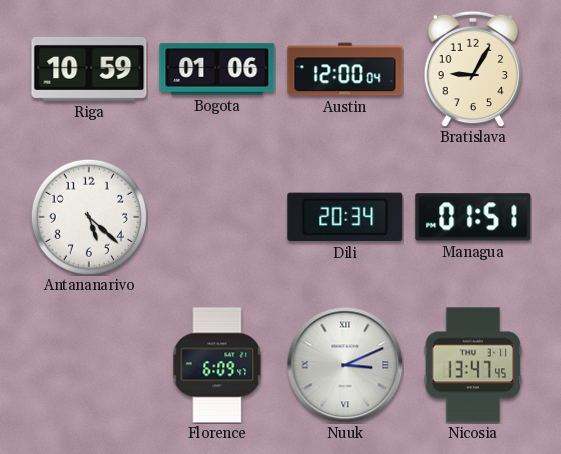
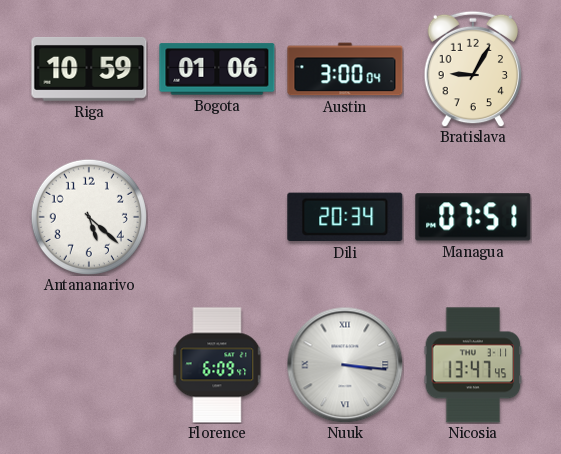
Austin: 12:00 -> 3:00 (345, 69)
Managua: 01:51 -> 07:51 (473, 217)
Nuuk: 3:11 -> 3:16 (345, 365)
